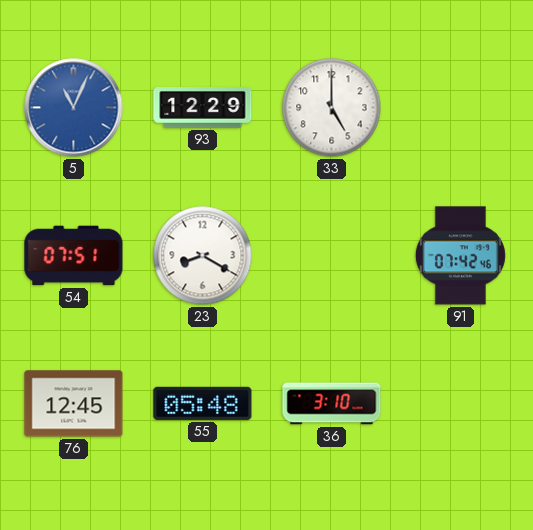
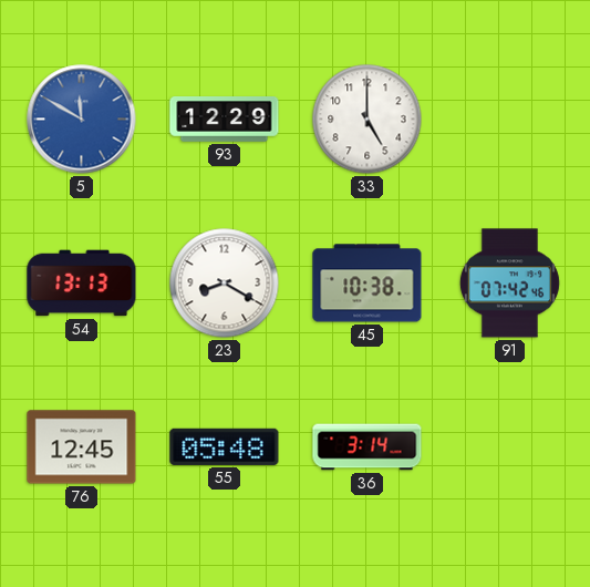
5: 11:04 -> 11:50 (82, 120)
54: 07:51 -> 13:13 (82, 284)
45: none -> 10:38 (368, 284)
36: 3:10 -> 3:14 (368, 447)
